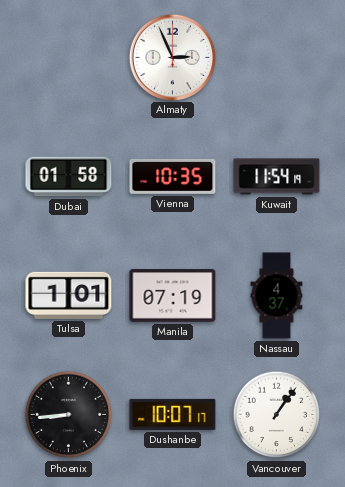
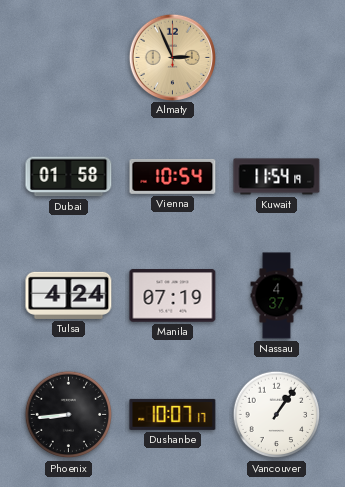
Almaty dial: white -> champagne (172, 57)
Vienna: 10:35 -> 10:54 (173, 176)
Tulsa: 1:01 -> 4:24 (69, 295)
